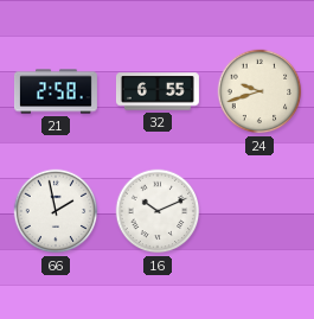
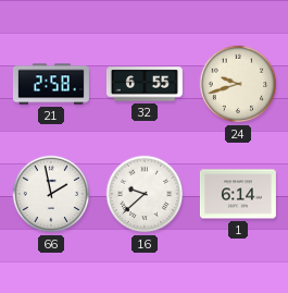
16: 10:11 -> 9:38 (145, 194)
1: none -> 6:14 (238, 194)
